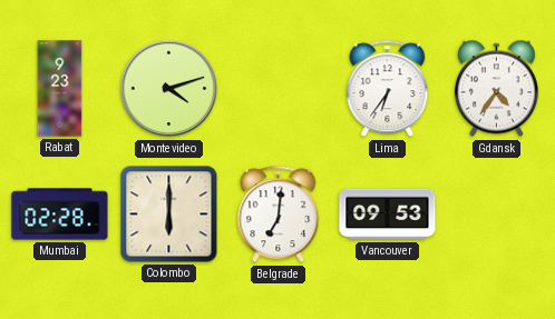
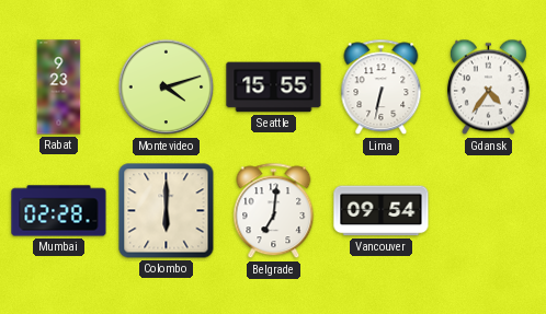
Seattle: none -> 15:55 (274, 88)
Lima: 6:36 -> 6:32 (382, 88)
Vancouver: 09:53 -> 09:54 (382, 211)
